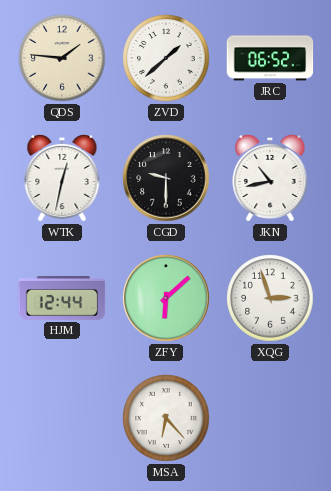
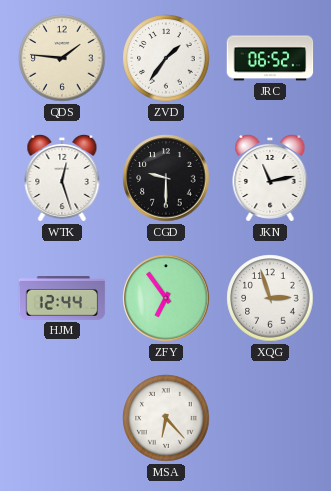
ZVD: 1:38 -> 1:36 (166, 58)
WTK: 12:32 -> 12:27 (62, 178)
JKN: 10:43 -> 11:13 (270, 178)
ZFY: 6:08 -> 6:54 (166, 298)
